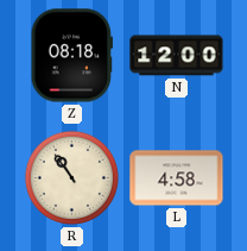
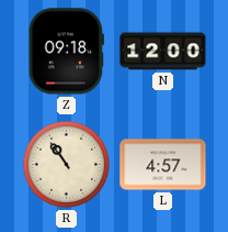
Z: 08:18 -> 09:18 (66, 52)
L: 4:58 -> 4:57 (163, 165)
